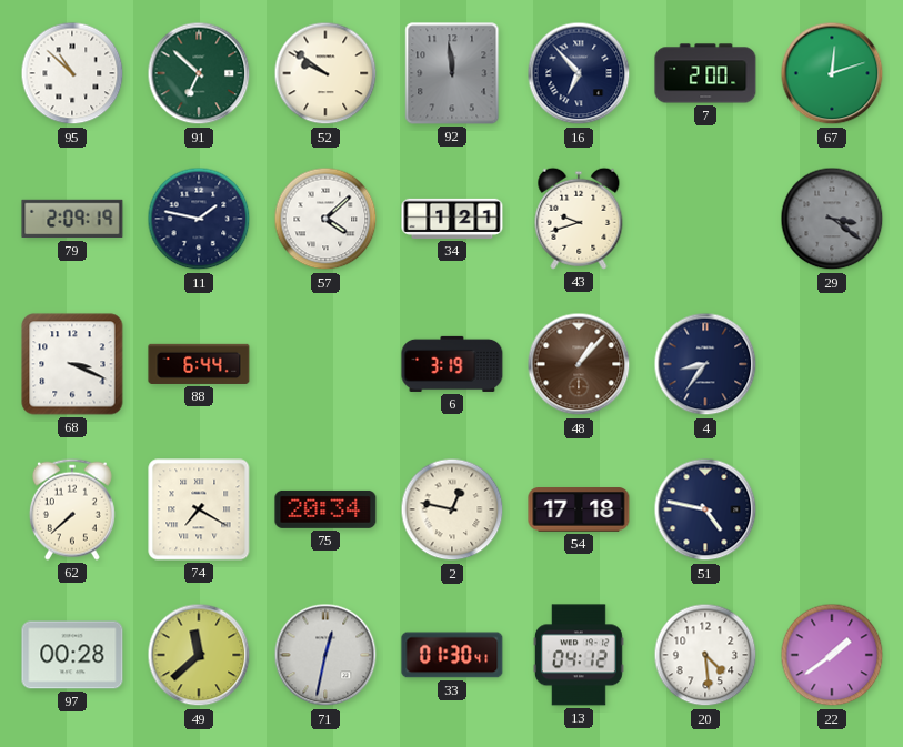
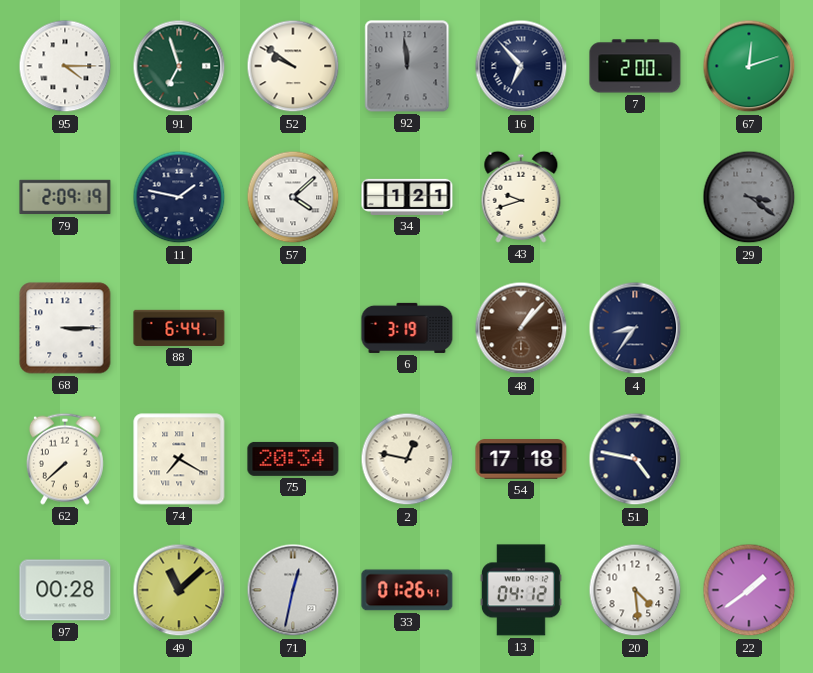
95: 10:52 -> 4:15 (65, 66)
91: 6:52 -> 6:57 (179, 66)
68: 3:19 -> 3:15 (65, 328)
49: 11:38 -> 11:08 (179, 590)
33: 01:30 -> 01:26 (407, 590)
